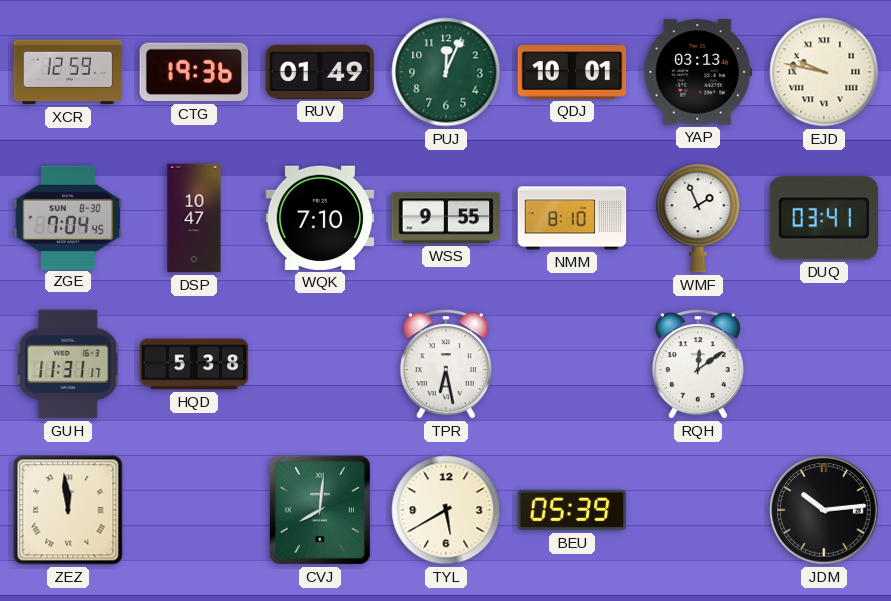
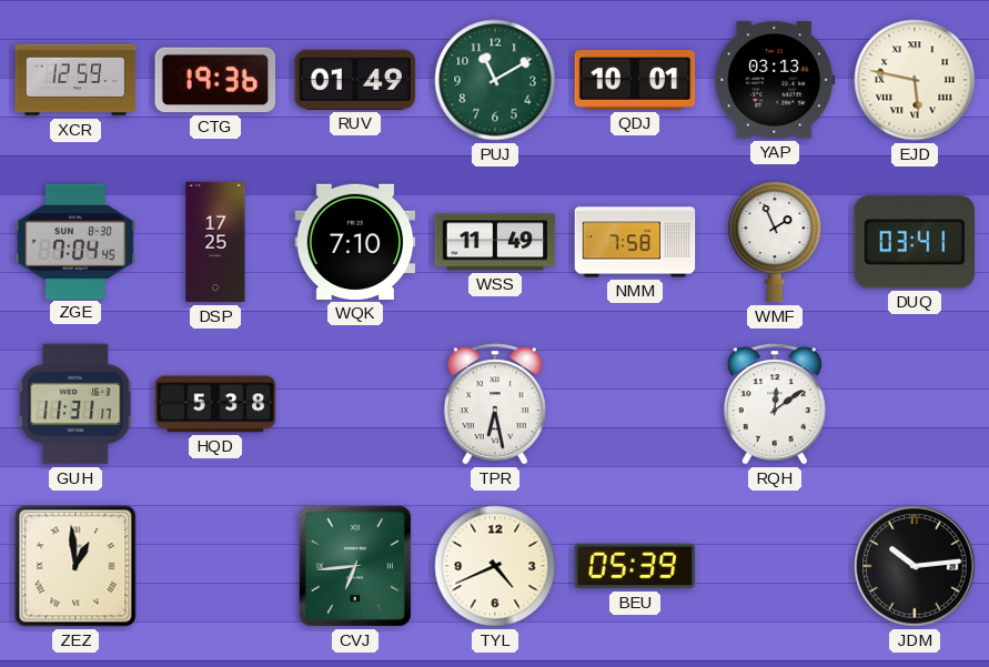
PUJ: 12:04 -> 11:10 (495, 80)
EJD: 9:47 -> 5:47 (915, 80)
DSP: 10:47 -> 17:25 (215, 242)
WSS: 9:55 -> 11:49 (495, 242)
NMM: 8:10 -> 7:58 (635, 242)
ZEZ: 11:59 -> 12:59 (75, 566)
CVJ: 8:01 -> 6:44 (355, 566)
TYL: 5:40 -> 4:41 (495, 566)
